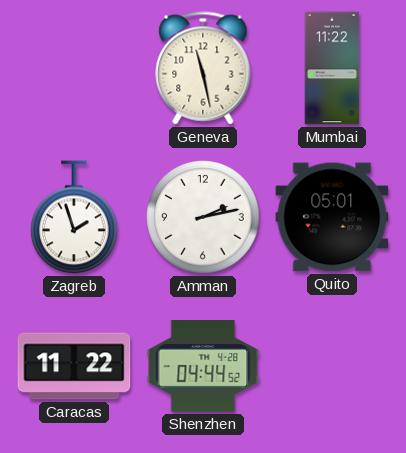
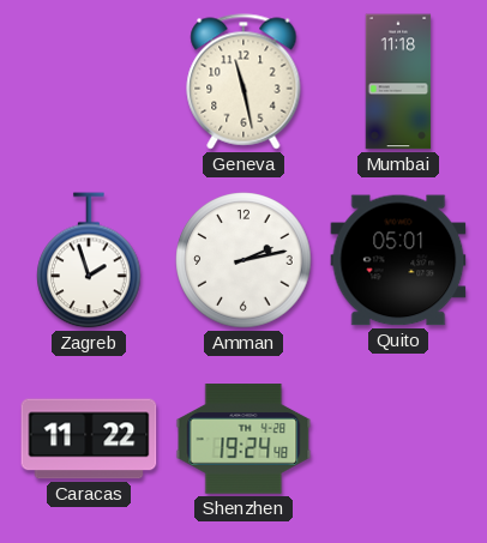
Mumbai: 11:22 -> 11:18 (398, 82)
Shenzhen: 04:44 -> 19:24 (243, 439)
